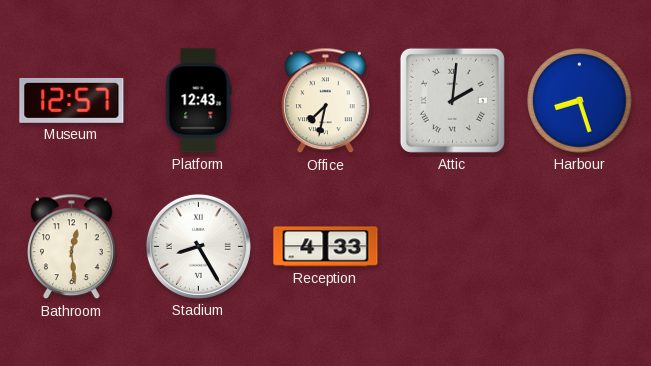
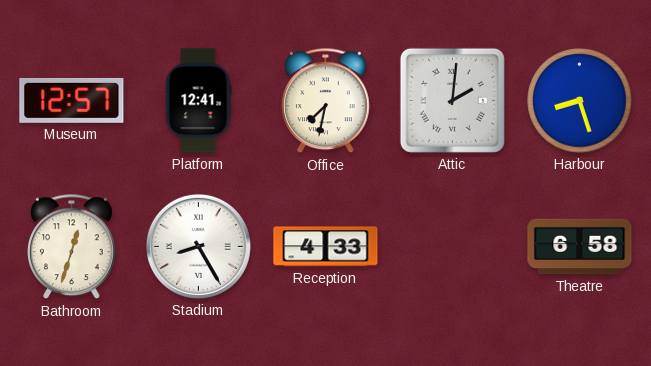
Platform: 12:43 -> 12:41 (198, 101)
Bathroom: 12:29 -> 12:33 (72, 247)
Theatre: none -> 6:58 (580, 247)
